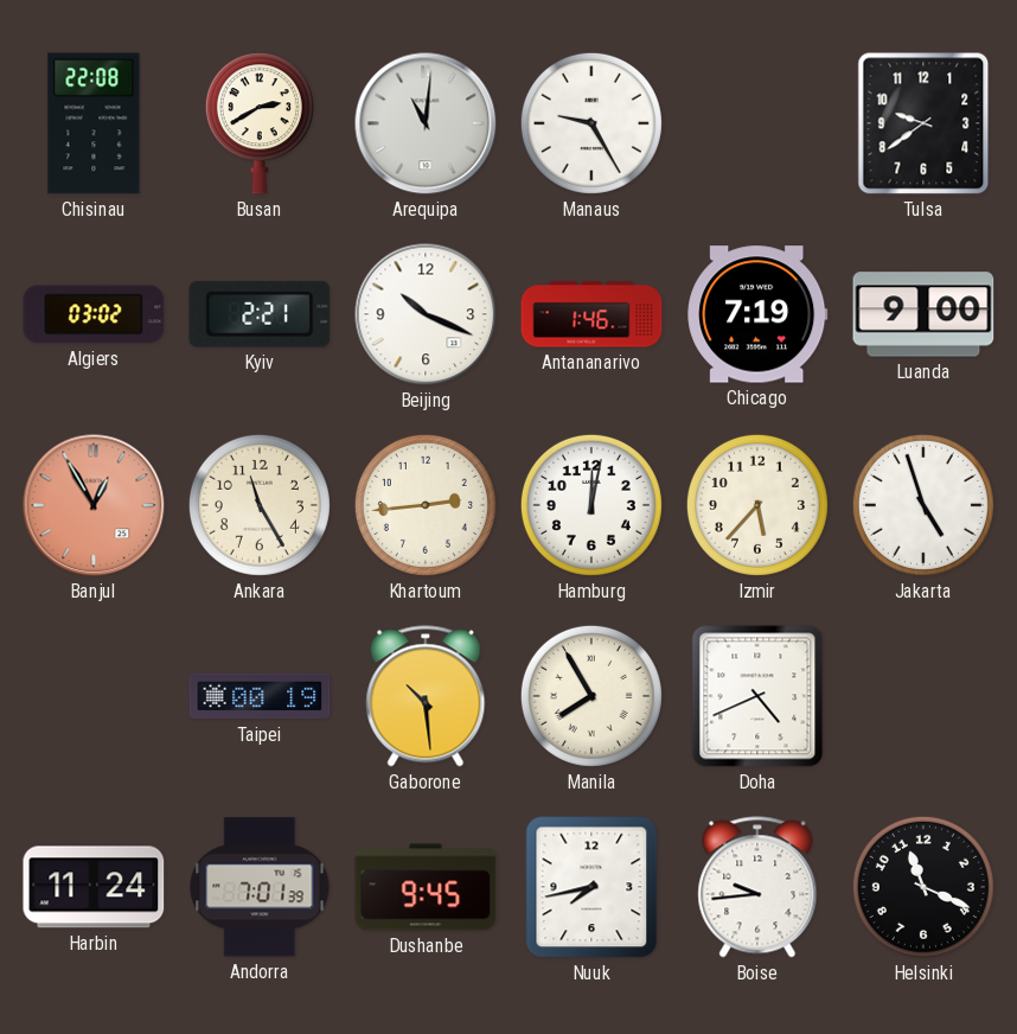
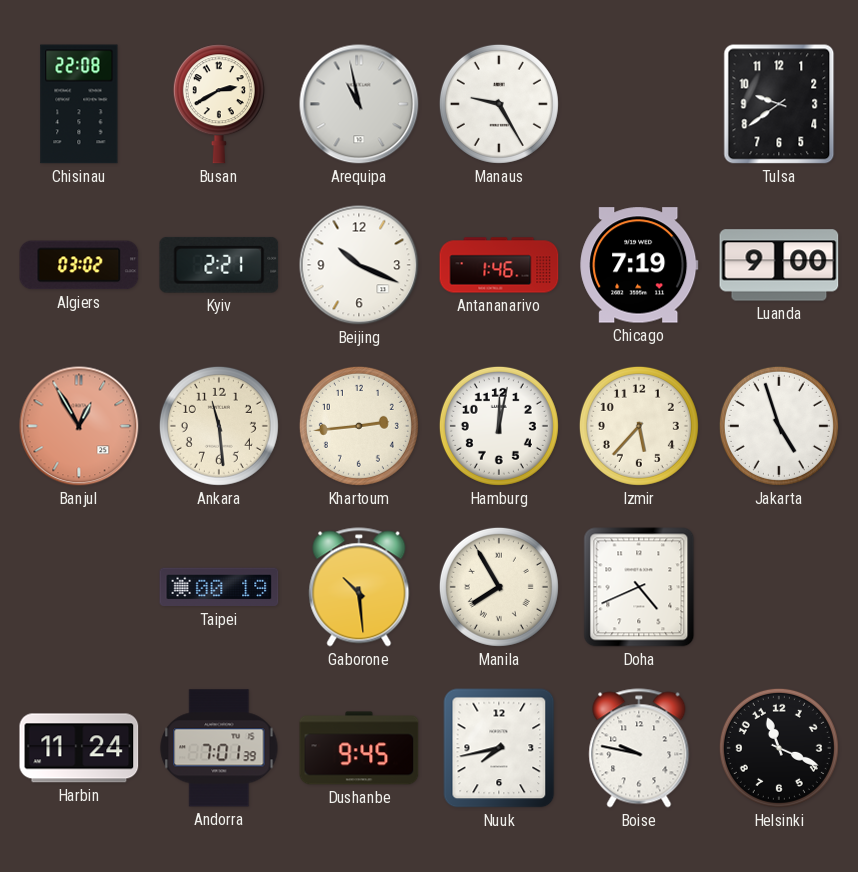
Arequipa: 11:01 -> 10:58 (359, 104)
Ankara: 11:25 -> 11:29 (219, 426)
Boise: 9:44 -> 9:47 (639, 748)
